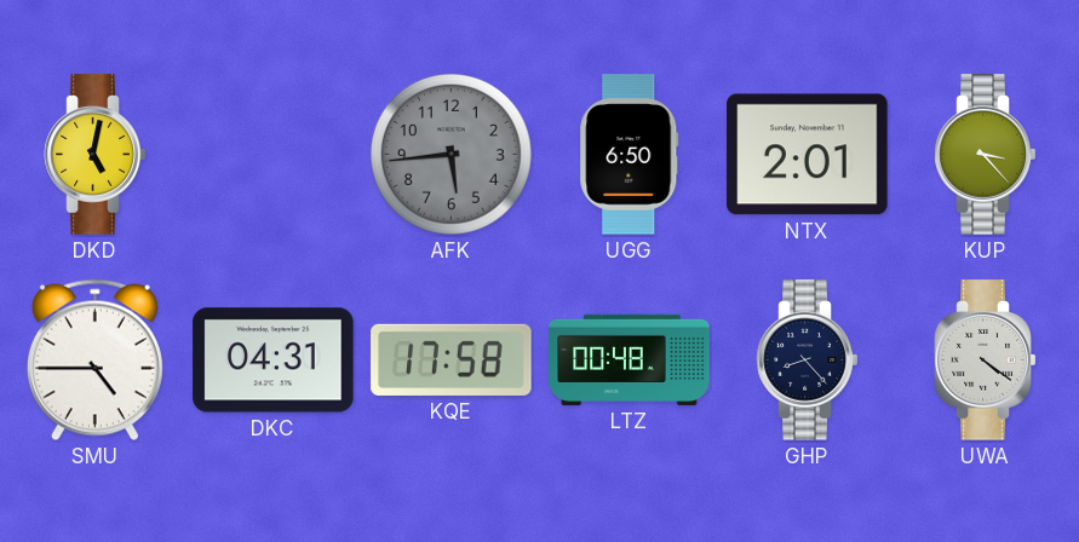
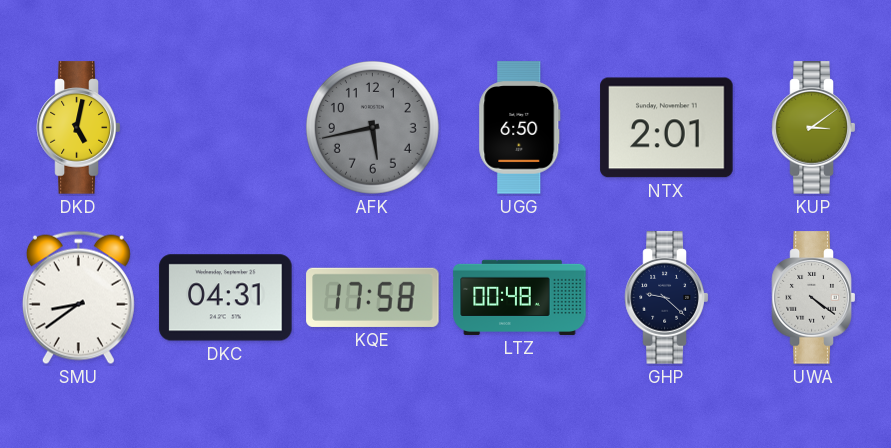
AFK: 5:44 -> 5:43 (372, 127)
KUP: 3:23 -> 3:09 (814, 128)
SMU: 4:45 -> 8:39 (78, 298)
GHP: 8:23 -> 9:22 (667, 298)
